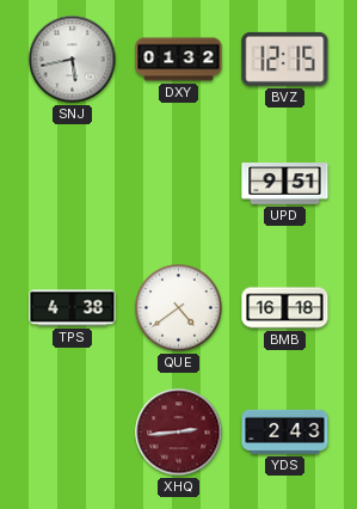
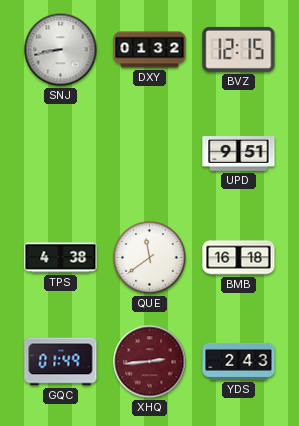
SNJ: 5:43 -> 8:43 (61, 50)
QUE: 4:39 -> 11:39 (150, 258)
GQC: none -> 01:49 (61, 362)
